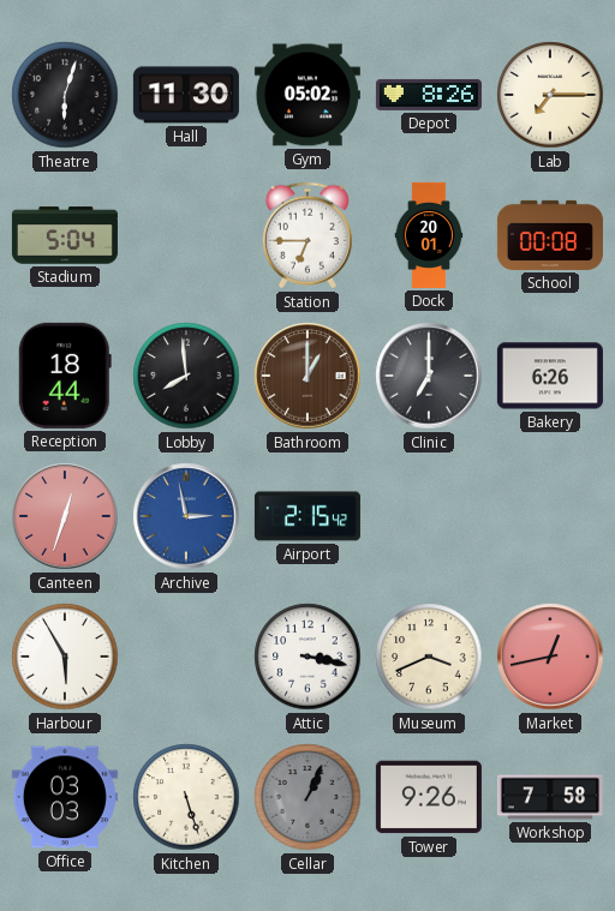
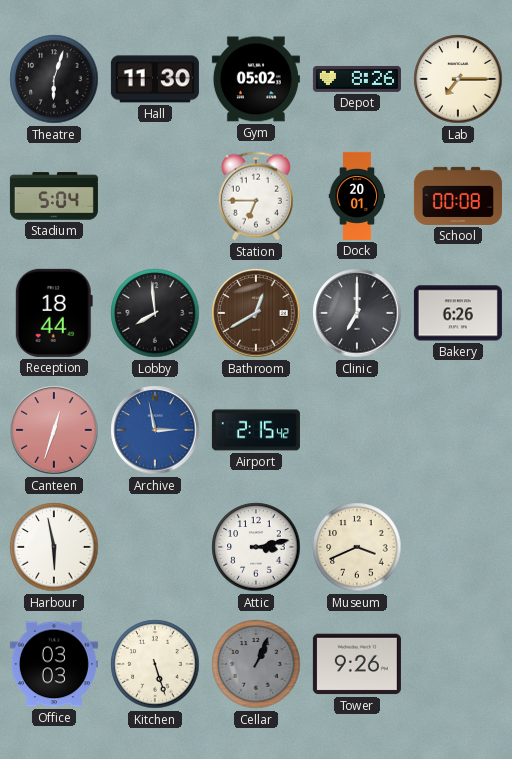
Bathroom: 1:00 -> 12:40 (256, 313)
Harbour: 5:55 -> 5:58 (54, 547)
Attic: 3:17 -> 3:13 (256, 547)
Market: 12:43 -> none (550, 657)
Workshop: 7:58 -> none (550, 797)
